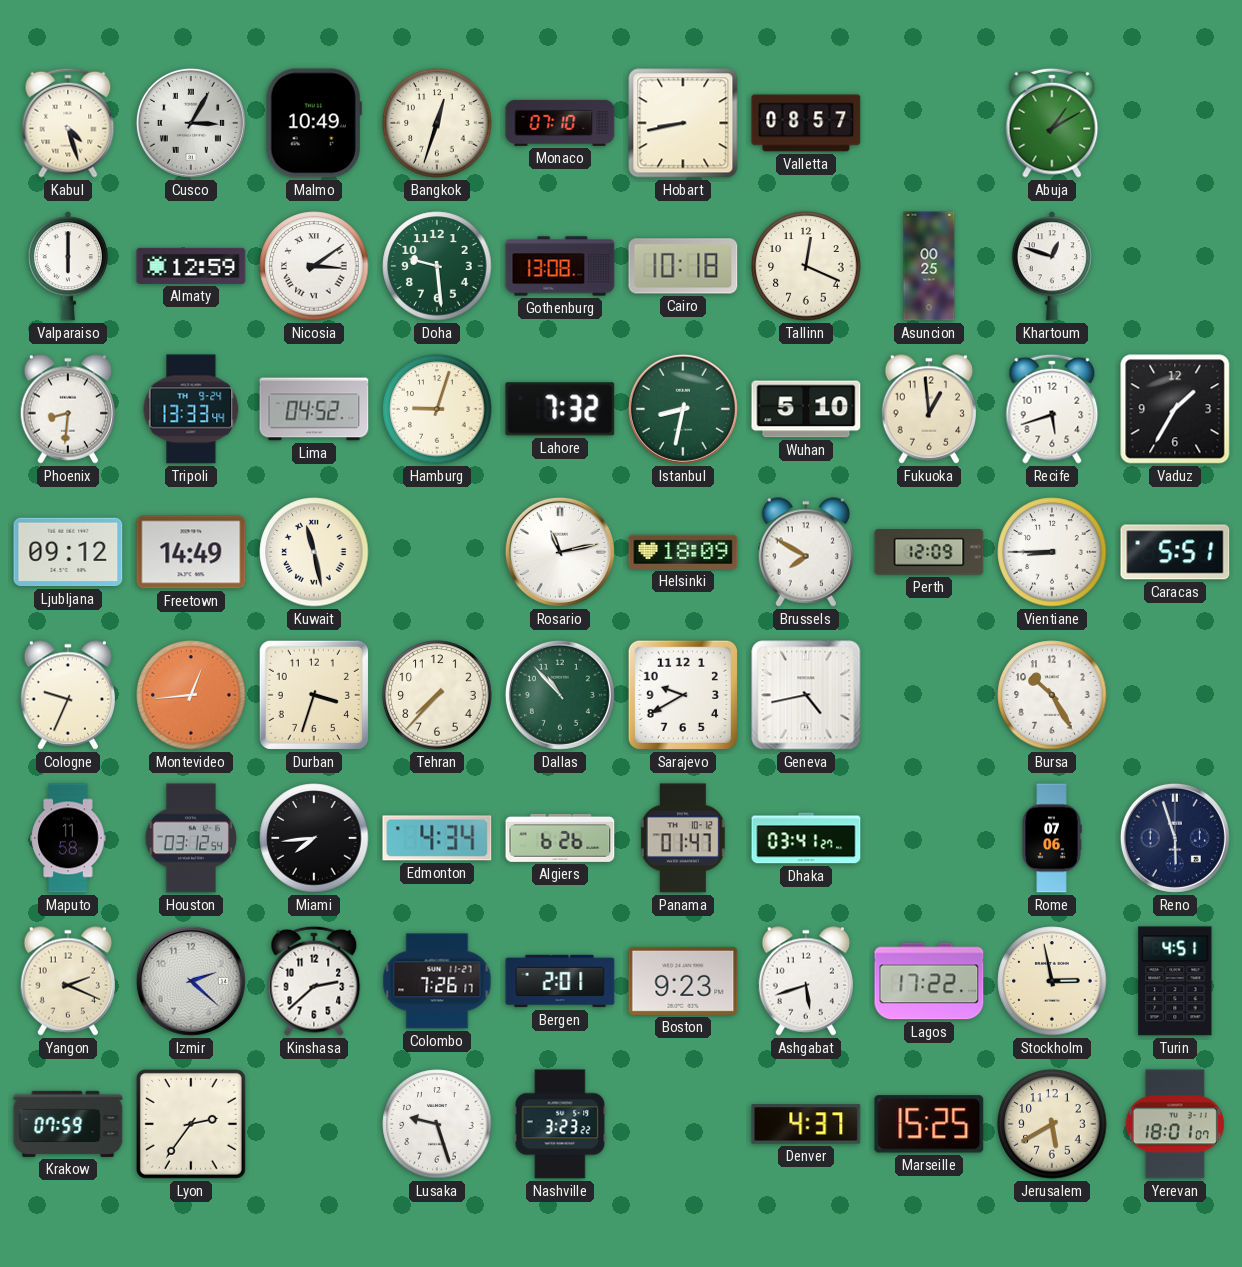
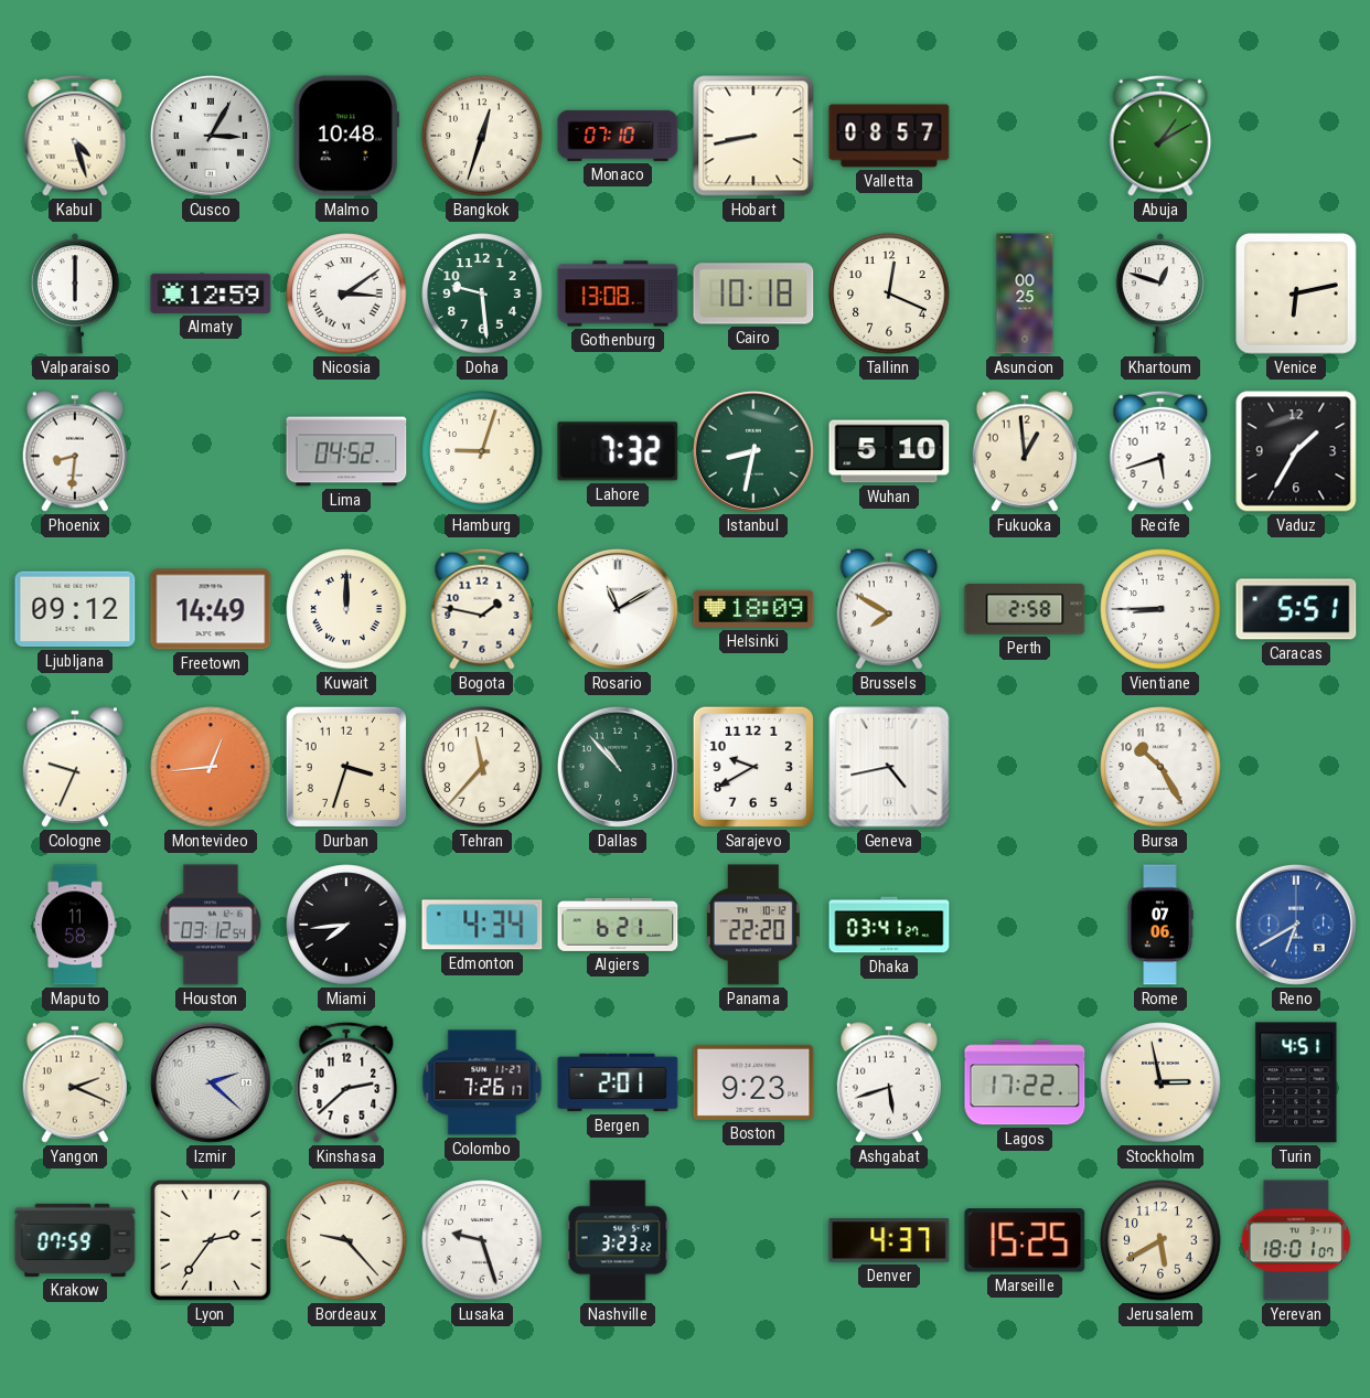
Malmo: 10:49 -> 10:48 (346, 136)
Venice: none -> 6:13 (1296, 294)
Tripoli: 13:33 -> none (191, 409)
Kuwait: 11:28 -> 12:00 (346, 609)
Bogota: none -> 1:47 (482, 609)
Rosario: 11:13 -> 11:10 (618, 609)
Perth: 12:09 -> 2:58 (1025, 609)
Tehran: 7:37 -> 11:37 (482, 767)
Algiers: 6:26 -> 6:21 (618, 925)
Panama: 01:47 -> 22:20 (753, 925)
Reno: 5:57 -> 6:40 (1296, 925)
Reno dial: navy -> blue (1296, 925)
Bordeaux: none -> 9:23 (346, 1240)
